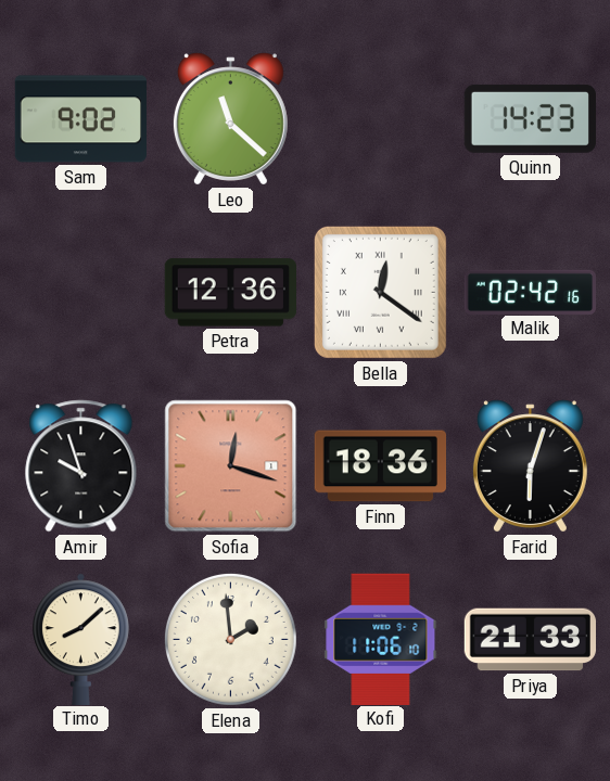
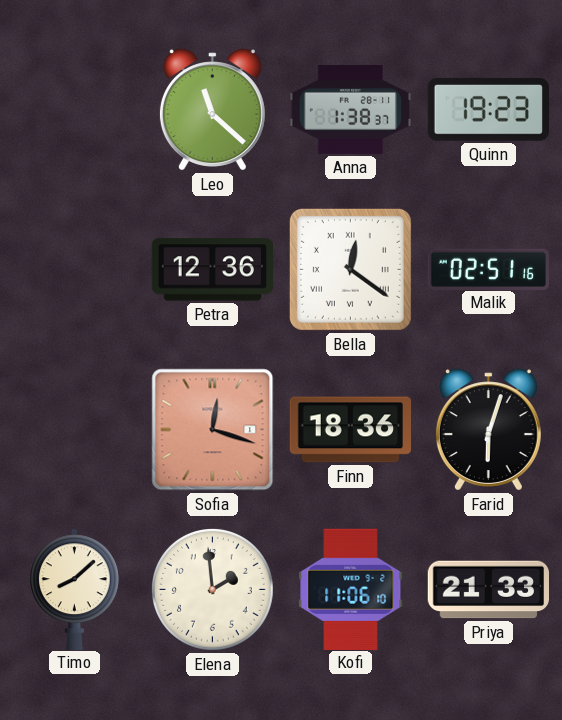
Sam: 9:02 -> none (80, 119)
Anna: none -> 1:38 (351, 109)
Quinn: 14:23 -> 19:23 (488, 109)
Malik: 02:42 -> 02:51 (488, 269)
Amir: 9:57 -> none (81, 466)
